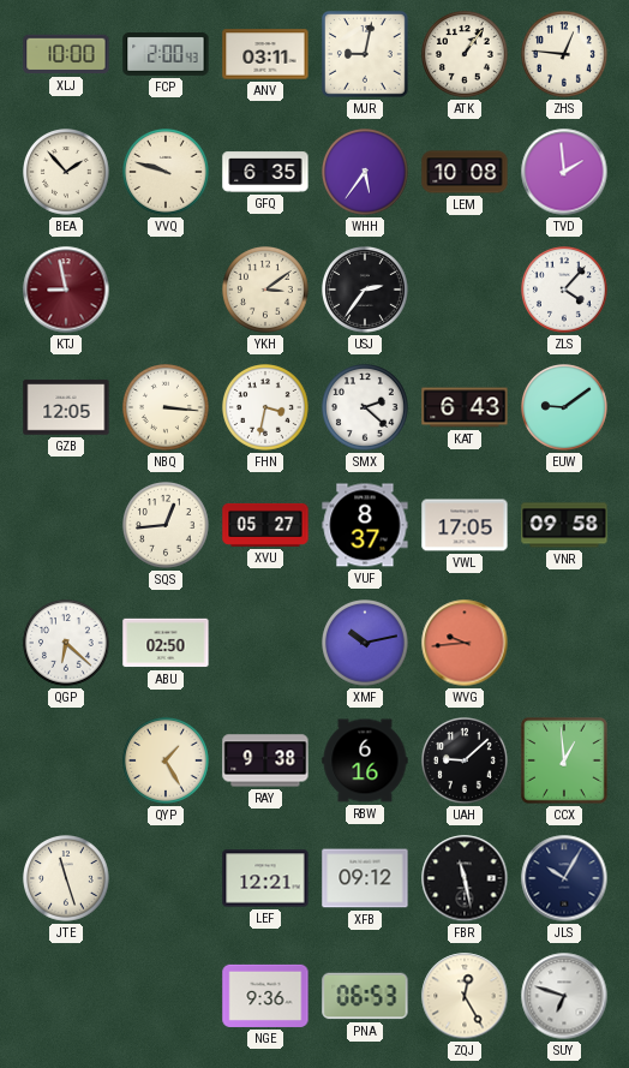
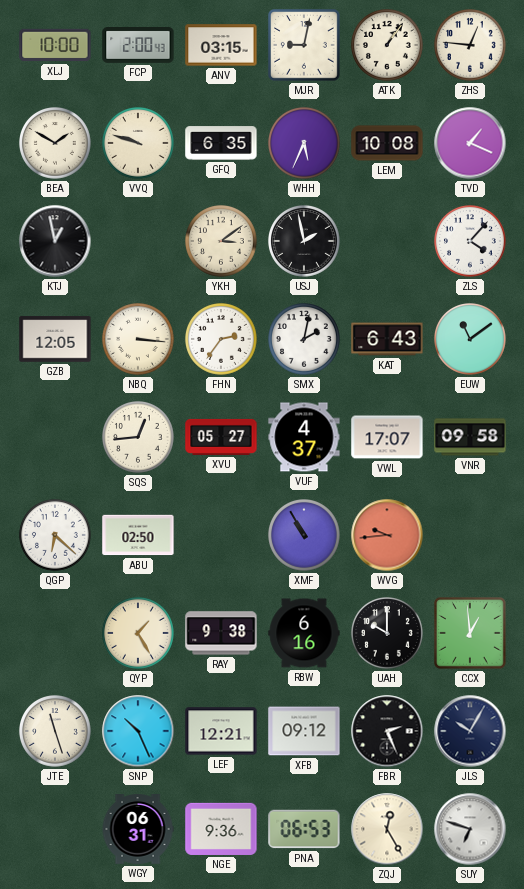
ANV: 03:11 -> 03:15 (221, 45)
BEA: 1:53 -> 1:50 (56, 144)
WHH: 5:36 -> 5:34 (305, 144)
TVD: 1:59 -> 1:19 (470, 143)
KTJ: 8:58 -> 12:58 (55, 241)
KTJ dial: burgundy -> black (55, 241)
USJ: 2:36 -> 1:58 (305, 242)
FHN: 3:32 -> 2:36 (222, 340)
SMX: 2:22 -> 2:02 (305, 340)
EUW: 9:09 -> 11:09 (471, 340)
VUF: 8:37 -> 4:37 (304, 437)
VWL: 17:05 -> 17:07 (387, 437)
XMF: 10:13 -> 10:55 (305, 536)
UAH: 9:08 -> 10:00 (388, 634)
SNP: none -> 10:26 (138, 731)
FBR: 11:28 -> 2:26 (387, 731)
WGY: none -> 06:31 (138, 829)
